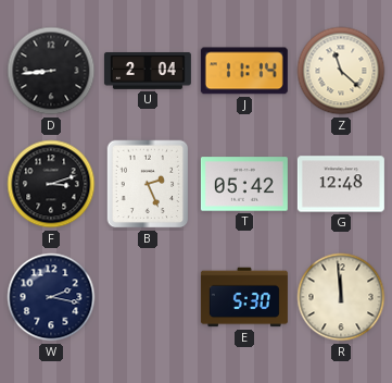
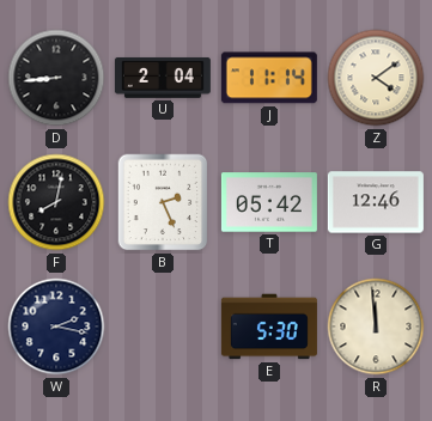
Z: 11:22 -> 4:09 (376, 78)
F: 3:12 -> 8:02 (56, 202)
G: 12:48 -> 12:46 (376, 202)
